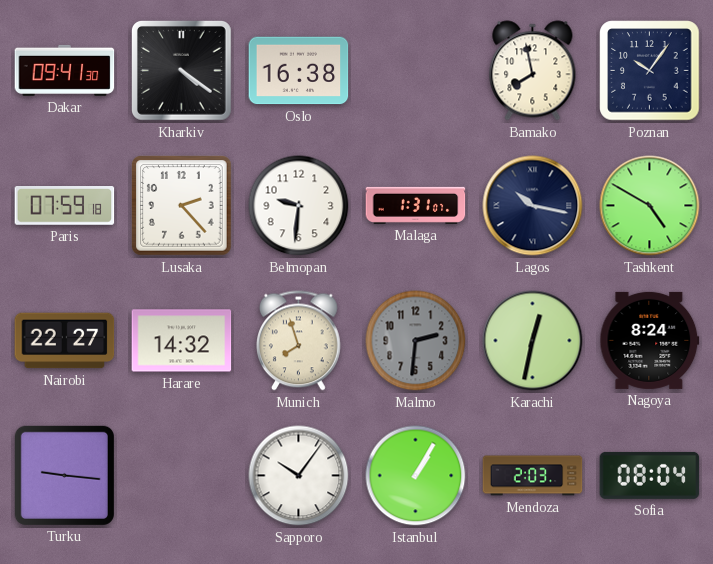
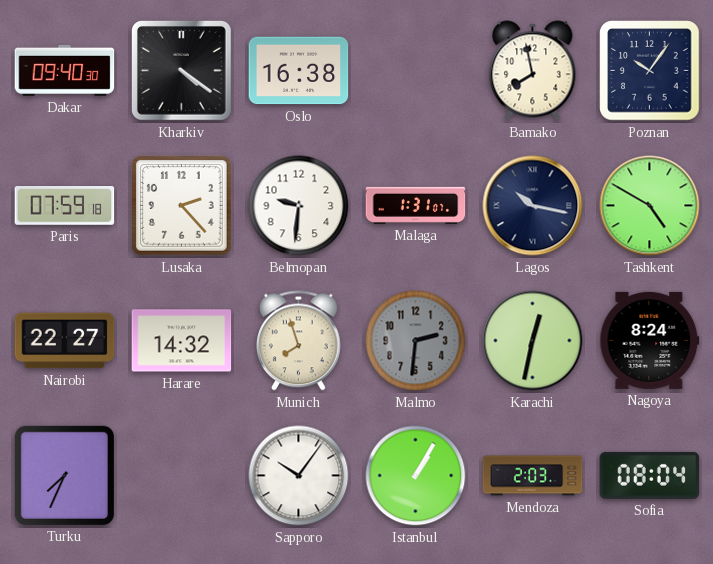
Dakar: 09:41 -> 09:40 (65, 70)
Turku: 9:16 -> 7:34 (64, 475)
